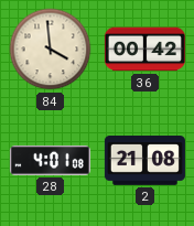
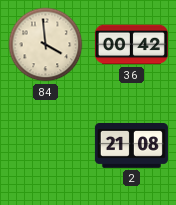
28: 4:01 -> none (50, 160)
